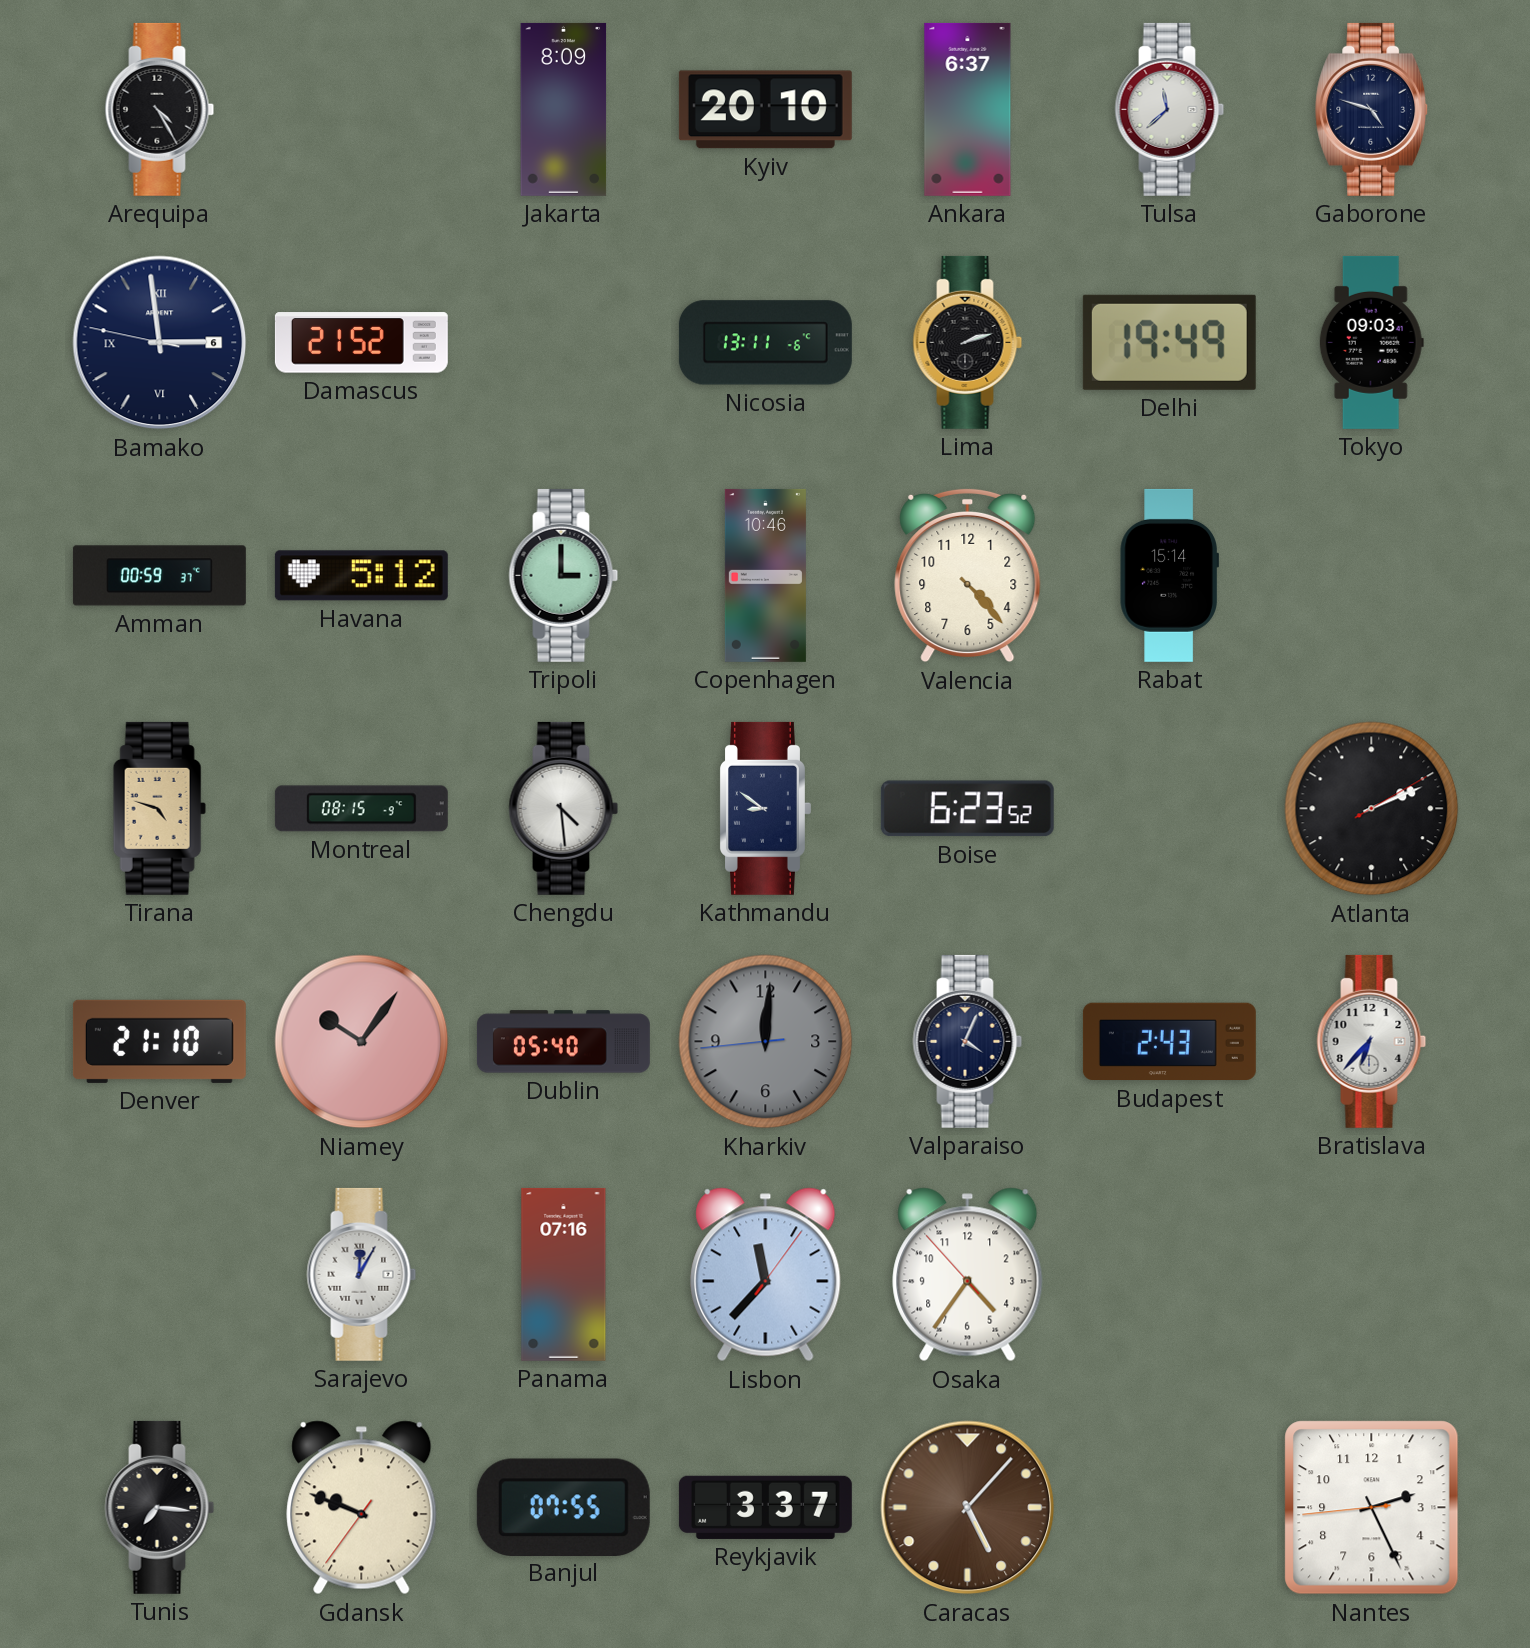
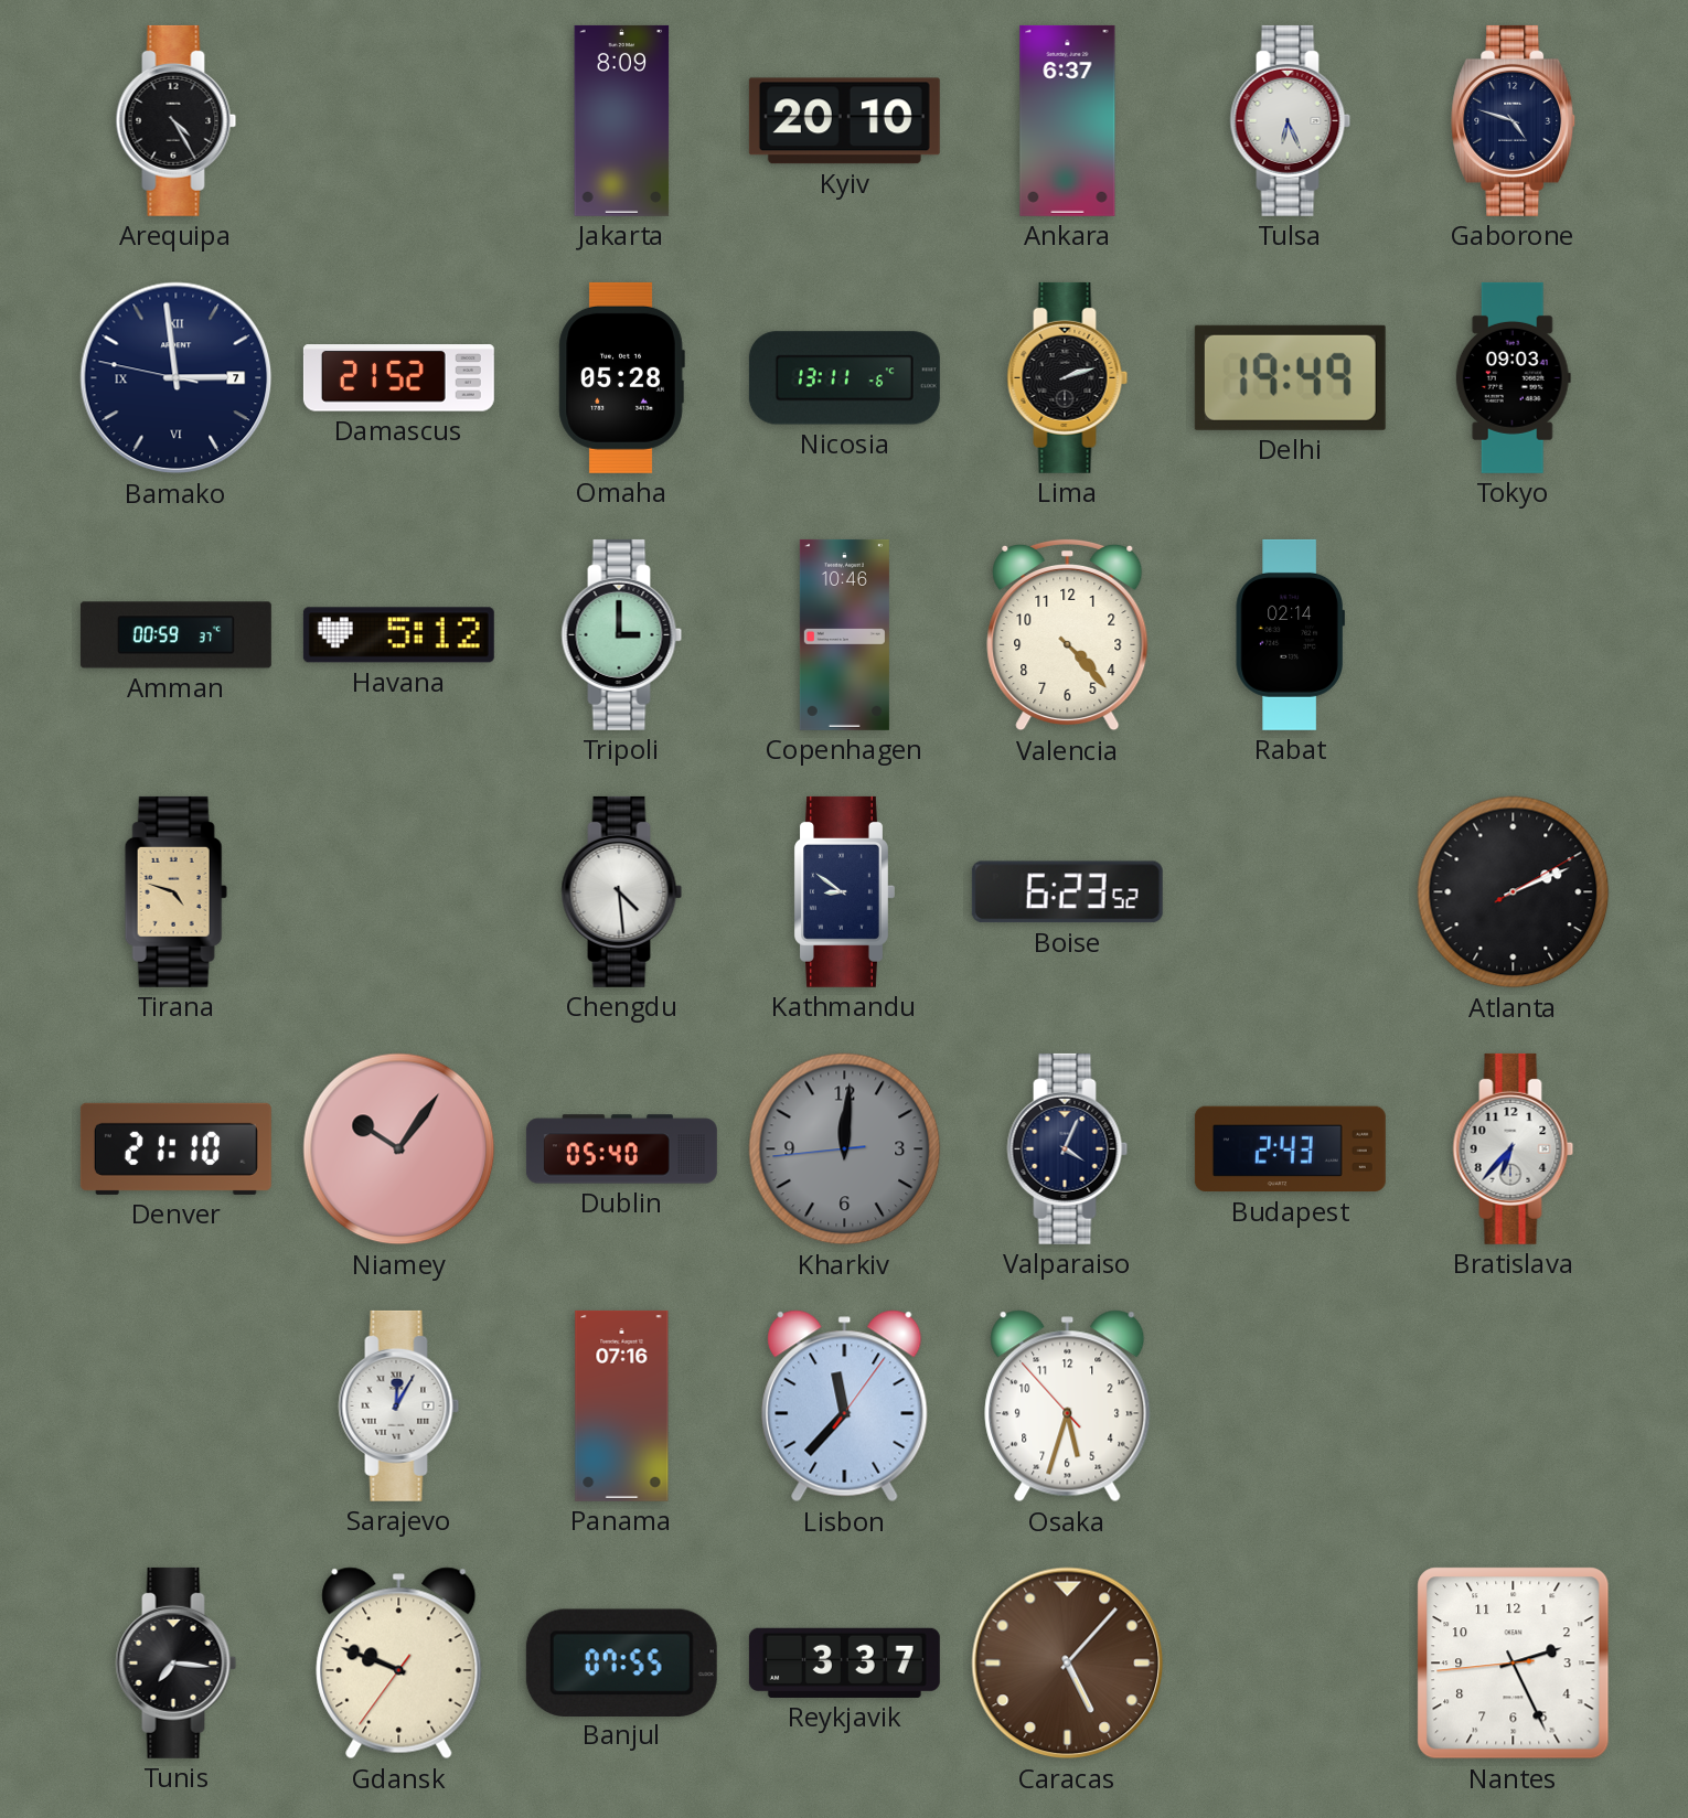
Tulsa: 11:38 -> 6:26 (1291, 120)
Bamako date: 6 -> 7 (177, 378)
Omaha: none -> 05:28 (621, 377)
Rabat: 15:14 -> 02:14 (1290, 634)
Montreal: 08:15 -> none (361, 809)
Osaka: 4:35 -> 5:32 (1068, 1407)
